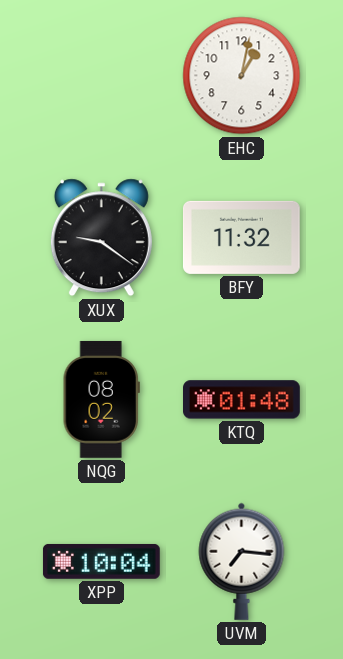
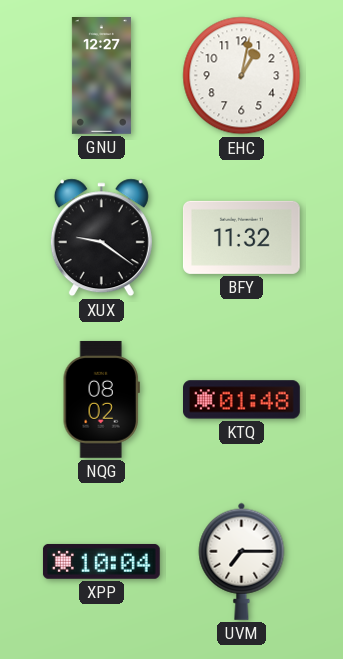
GNU: none -> 12:27 (101, 76)
UVM: 7:16 -> 7:15 (242, 561)
